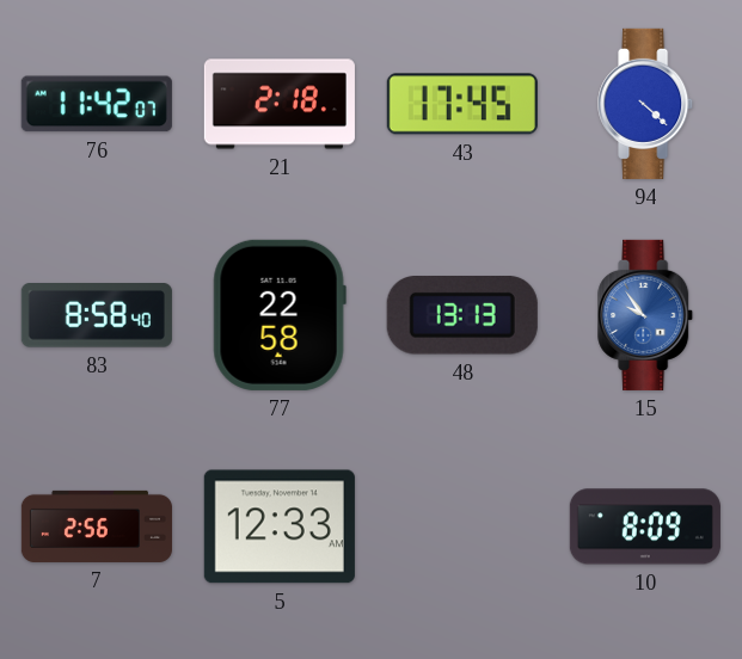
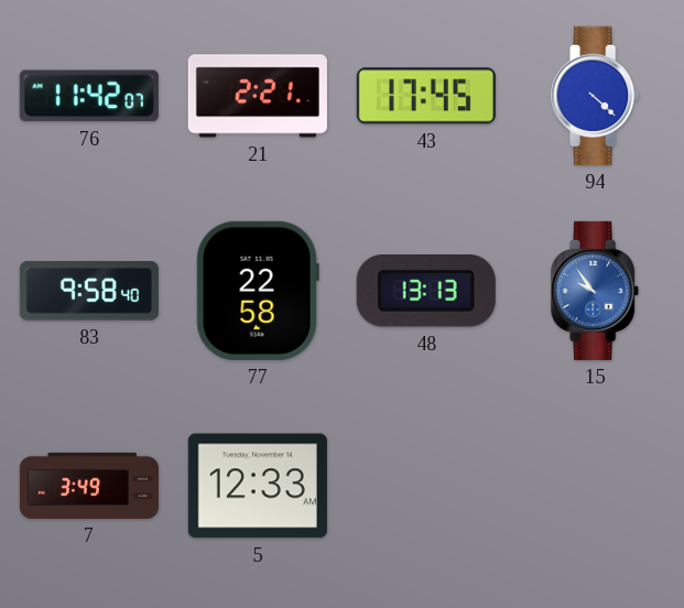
21: 2:18 -> 2:21 (258, 96)
83: 8:58 -> 9:58 (89, 291)
7: 2:56 -> 3:49 (89, 486)
10: 8:09 -> none (645, 526)
